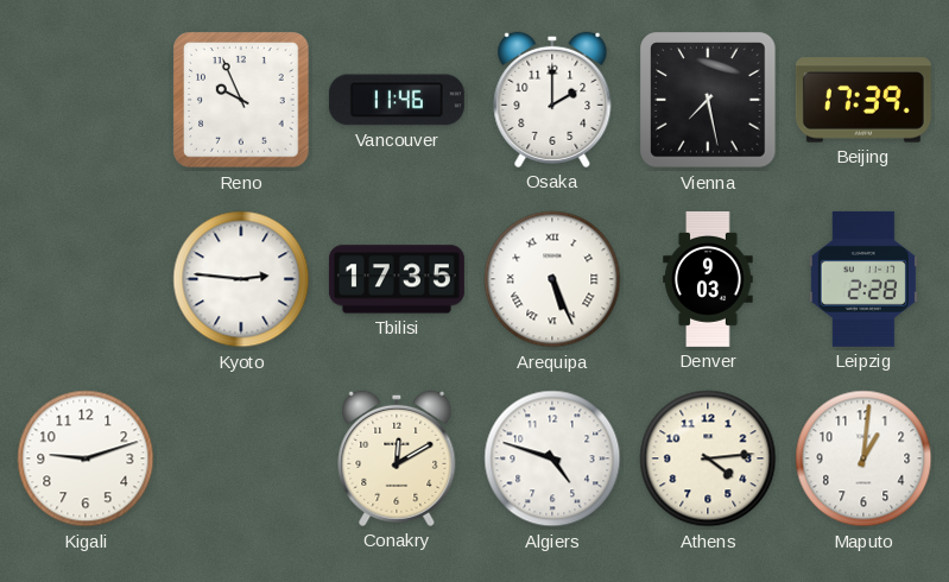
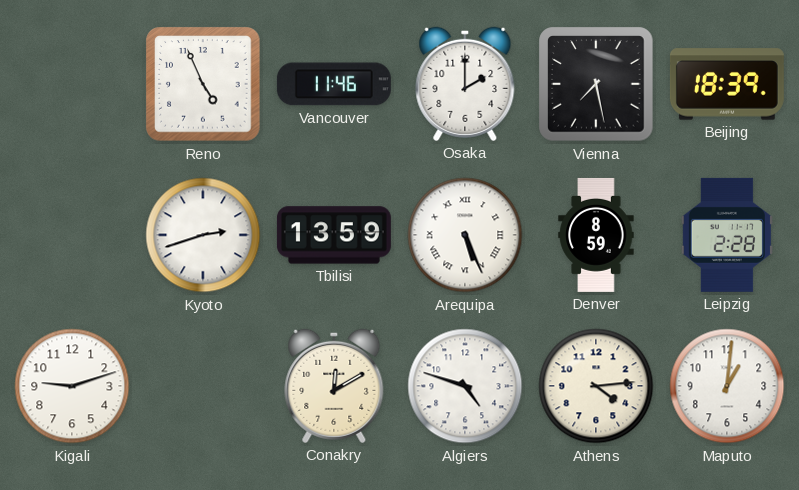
Reno: 9:56 -> 4:56 (203, 84)
Beijing: 17:39 -> 18:39 (727, 84)
Kyoto: 2:46 -> 2:42 (203, 235)
Tbilisi: 17:35 -> 13:59 (334, 235)
Denver: 9:03 -> 8:59 (596, 235)
